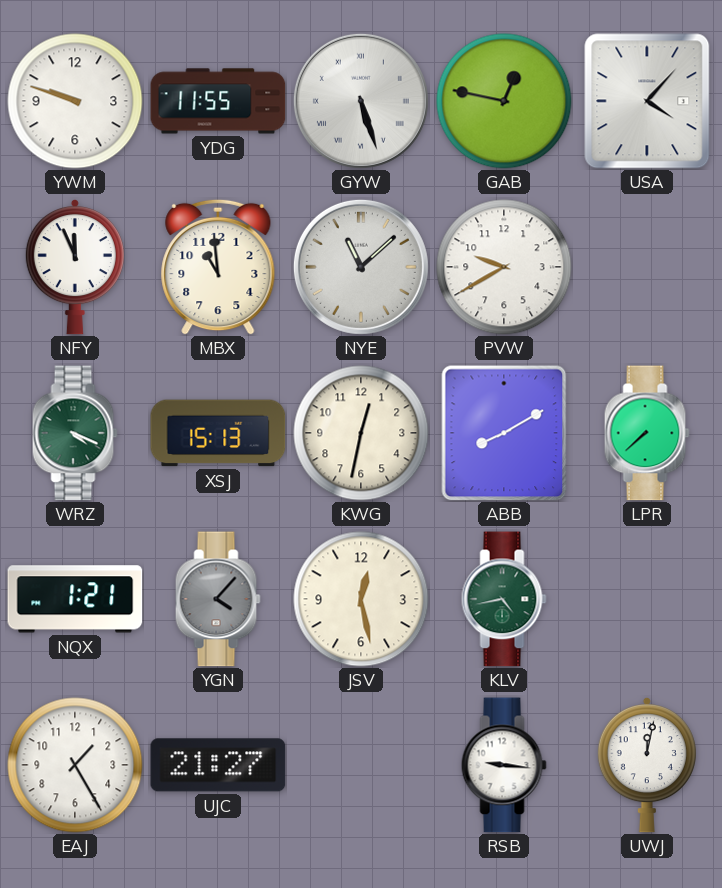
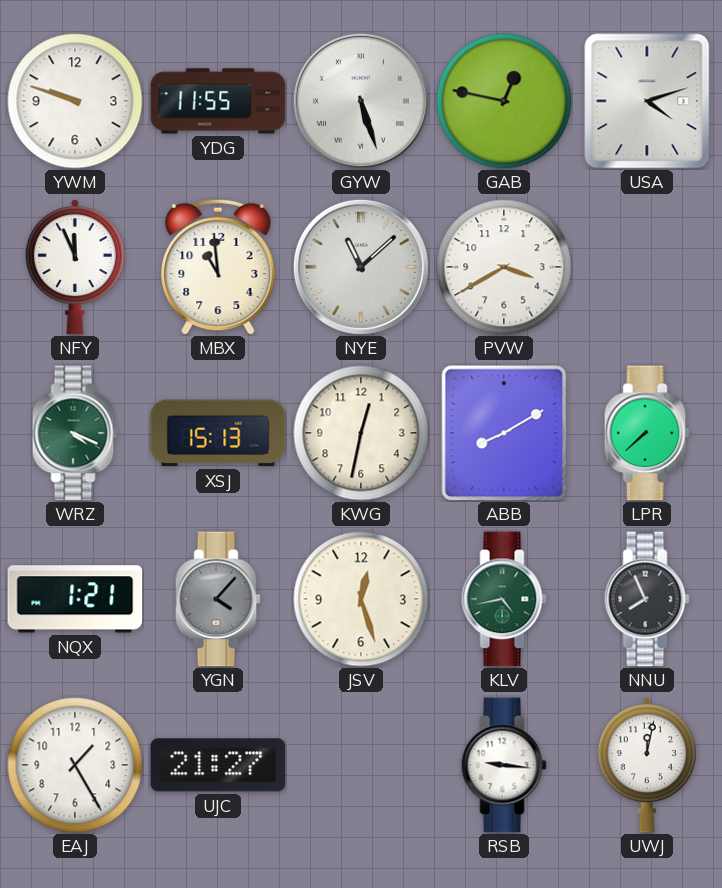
USA: 4:07 -> 4:12 (647, 101)
PVW: 9:40 -> 3:40 (504, 267)
JSV: 12:28 -> 12:27 (361, 599)
NNU: none -> 7:56 (647, 599)
